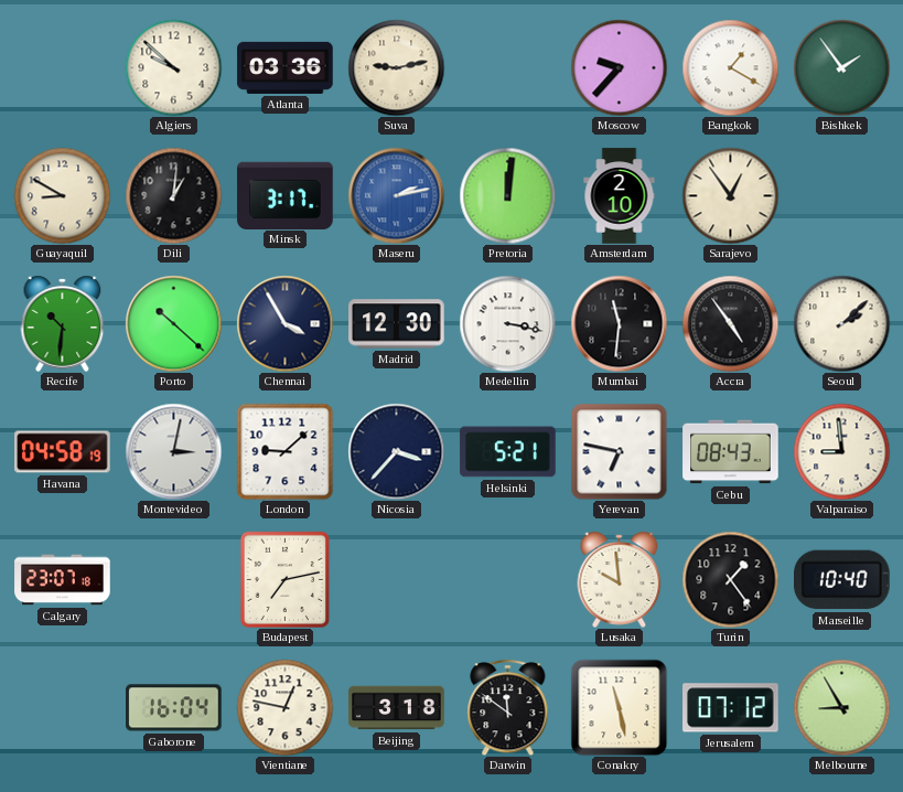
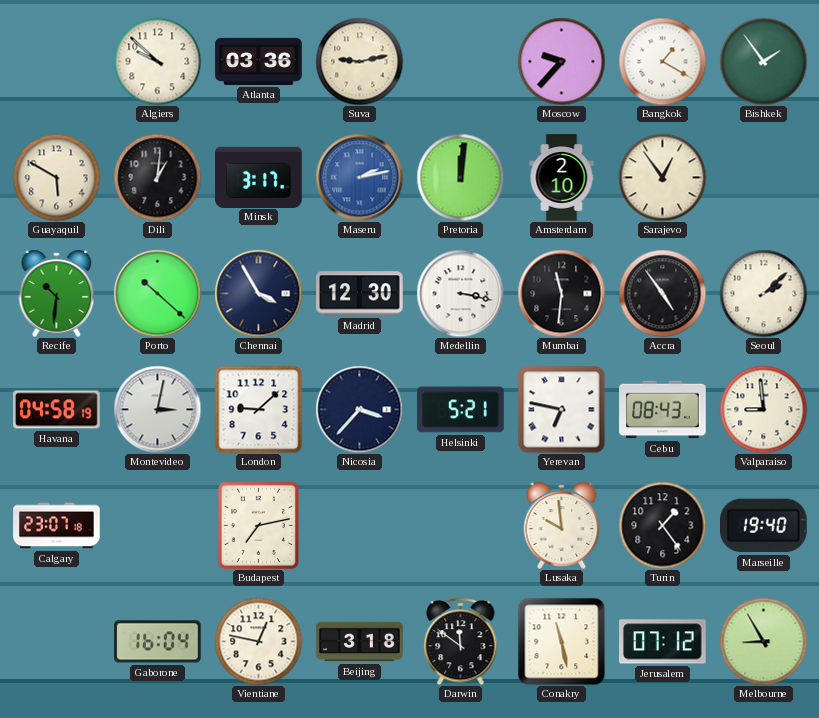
Guayaquil: 8:50 -> 5:50 (56, 177)
Marseille: 10:40 -> 19:40 (764, 526)
